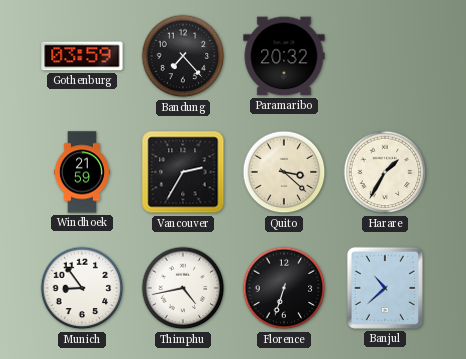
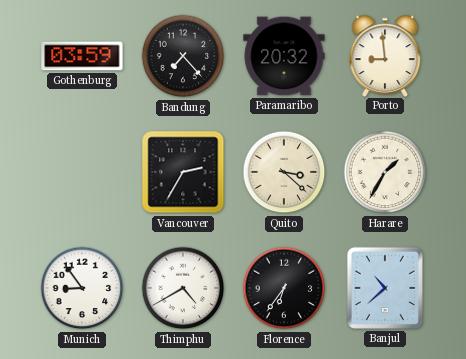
Porto: none -> 8:59 (385, 55)
Windhoek: 21:59 -> none (82, 172)
Thimphu: 4:43 -> 4:40 (183, 288)
Florence: 6:33 -> 6:36 (284, 288)
